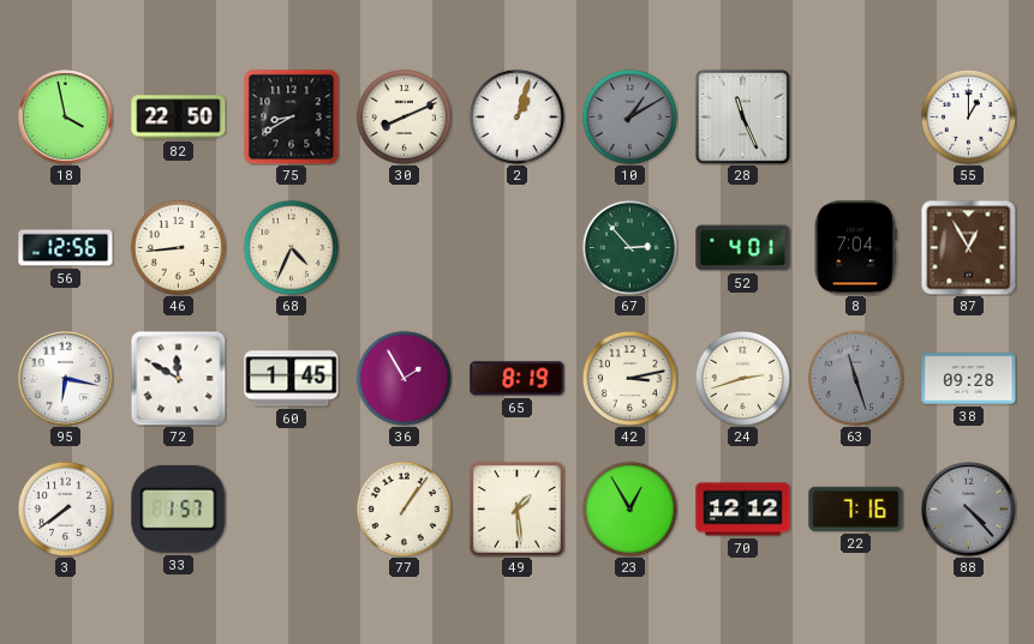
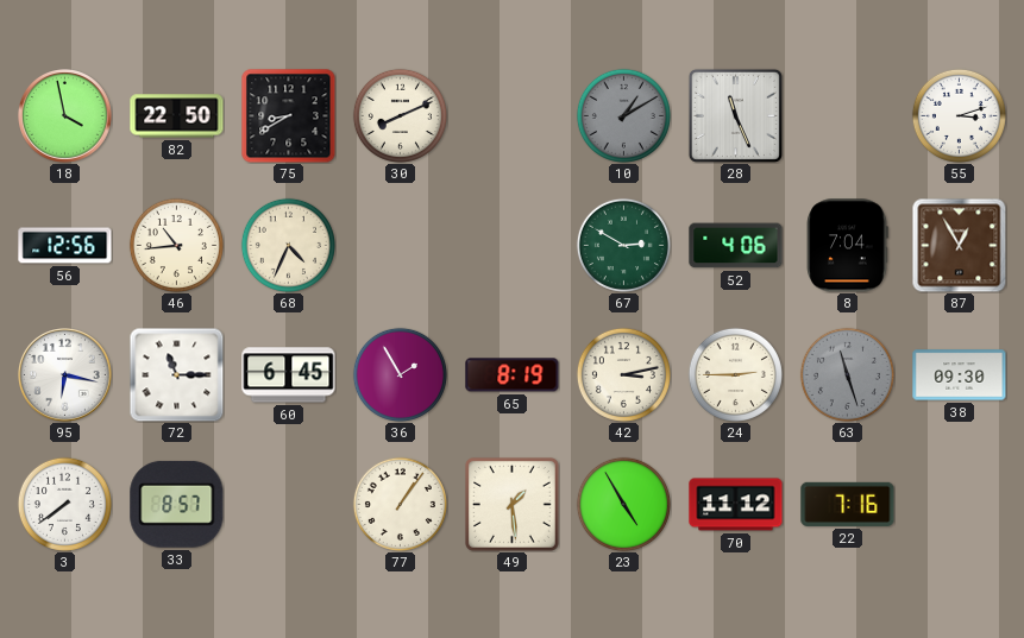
2: 1:03 -> none (516, 116)
55: 1:00 -> 3:12 (959, 115)
46: 8:44 -> 10:44 (176, 245)
67: 2:53 -> 2:50 (623, 245)
52: 4:01 -> 4:06 (736, 246)
72: 11:50 -> 11:15 (176, 374)
60: 1:45 -> 6:45 (289, 375)
24: 2:42 -> 2:45 (735, 374)
38: 09:28 -> 09:30 (960, 375)
33: 1:57 -> 8:57 (177, 504)
23: 12:55 -> 4:55 (623, 504)
70: 12:12 -> 11:12 (736, 505)
88: 4:23 -> none (969, 510)
